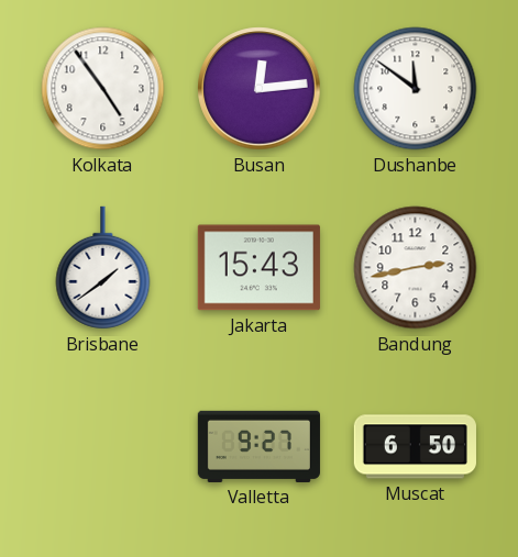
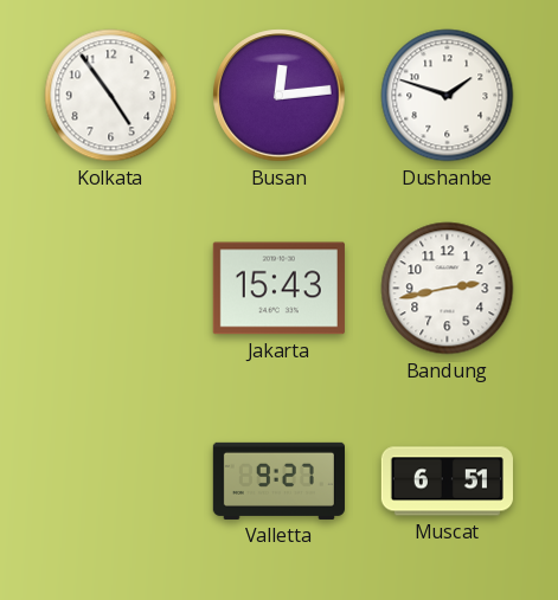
Dushanbe: 11:51 -> 1:48 (448, 96)
Brisbane: 1:39 -> none (103, 268)
Muscat: 6:50 -> 6:51 (447, 482)
